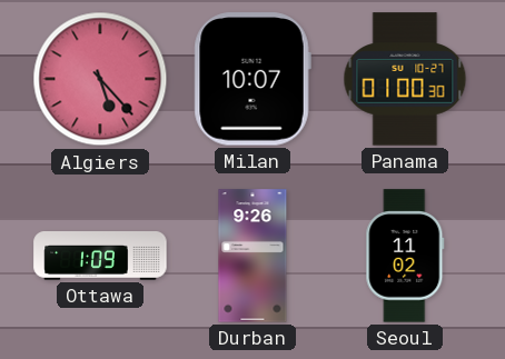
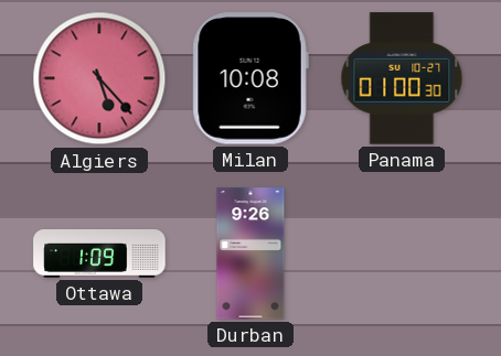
Milan: 10:07 -> 10:08 (250, 78)
Seoul: 11:02 -> none (405, 256)
